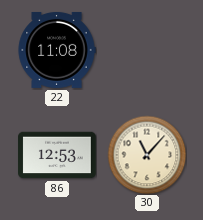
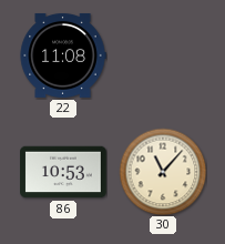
86: 12:53 -> 10:53 (63, 172)
